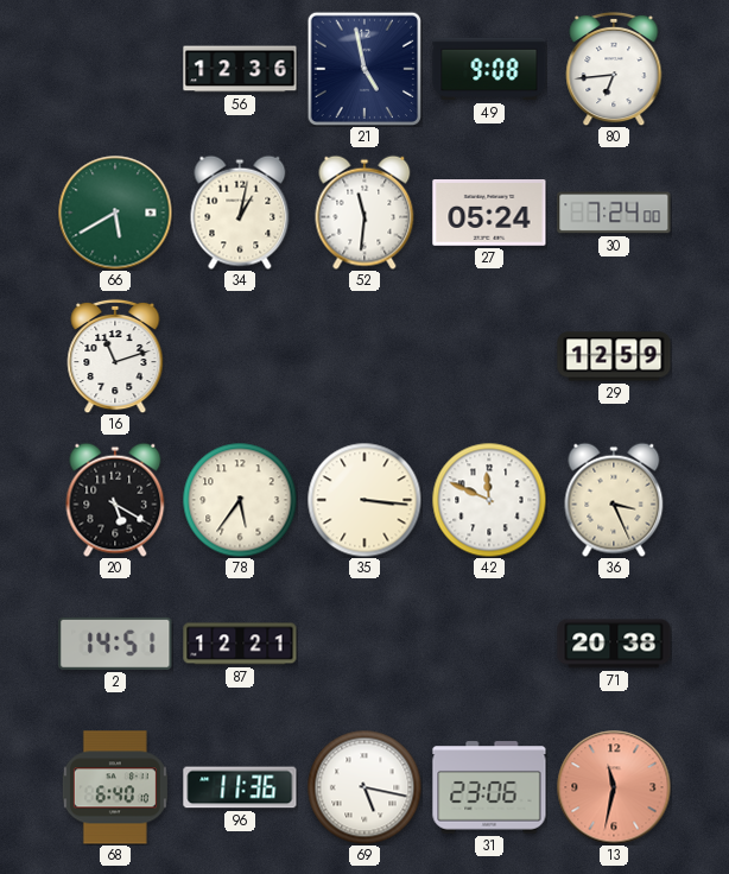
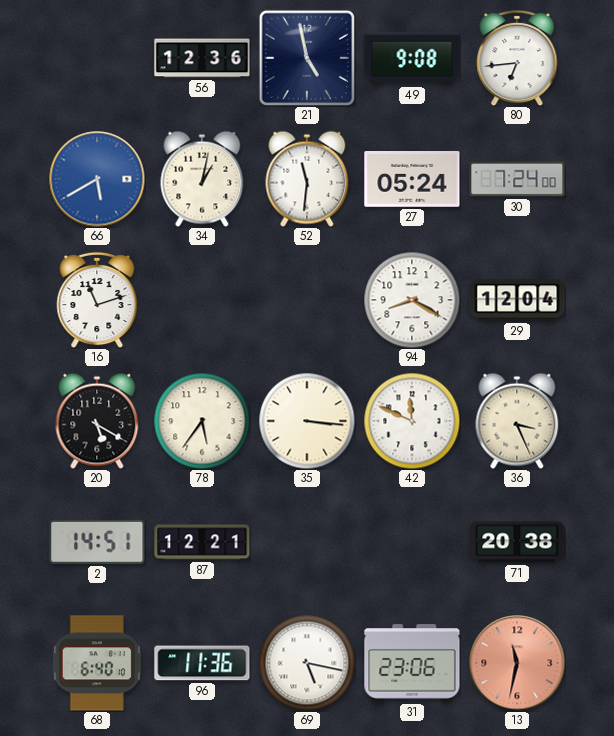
66 dial: green -> blue (97, 179)
94: none -> 8:20 (412, 300)
29: 12:59 -> 12:04 (517, 300)
